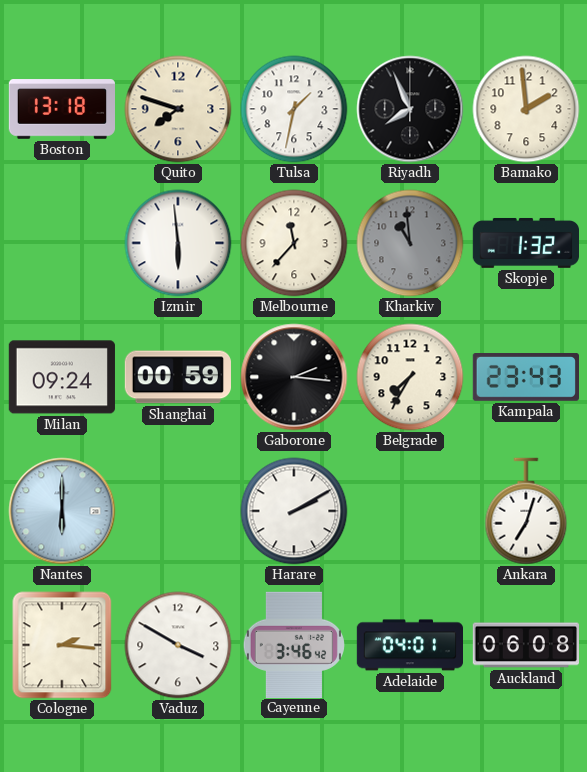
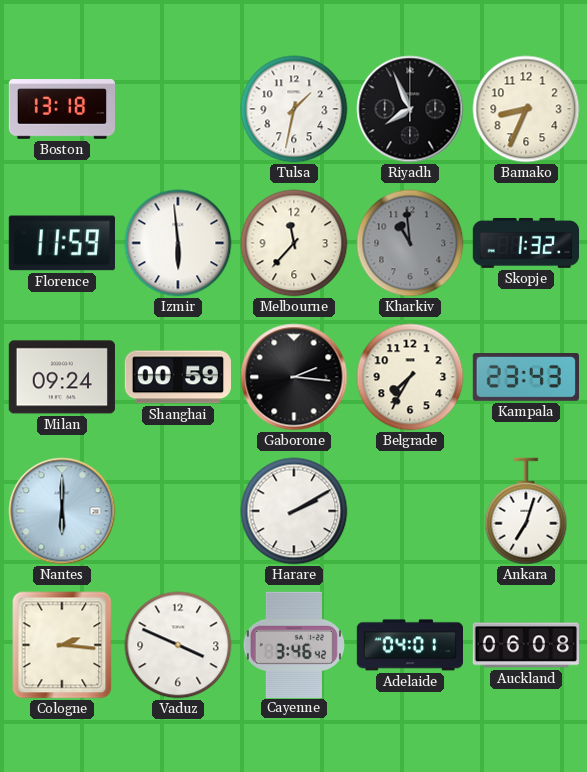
Quito: 7:48 -> none (178, 109)
Bamako: 1:59 -> 8:34 (526, 109)
Florence: none -> 11:59 (62, 243)
Vaduz: 3:50 -> 3:49 (178, 645)
